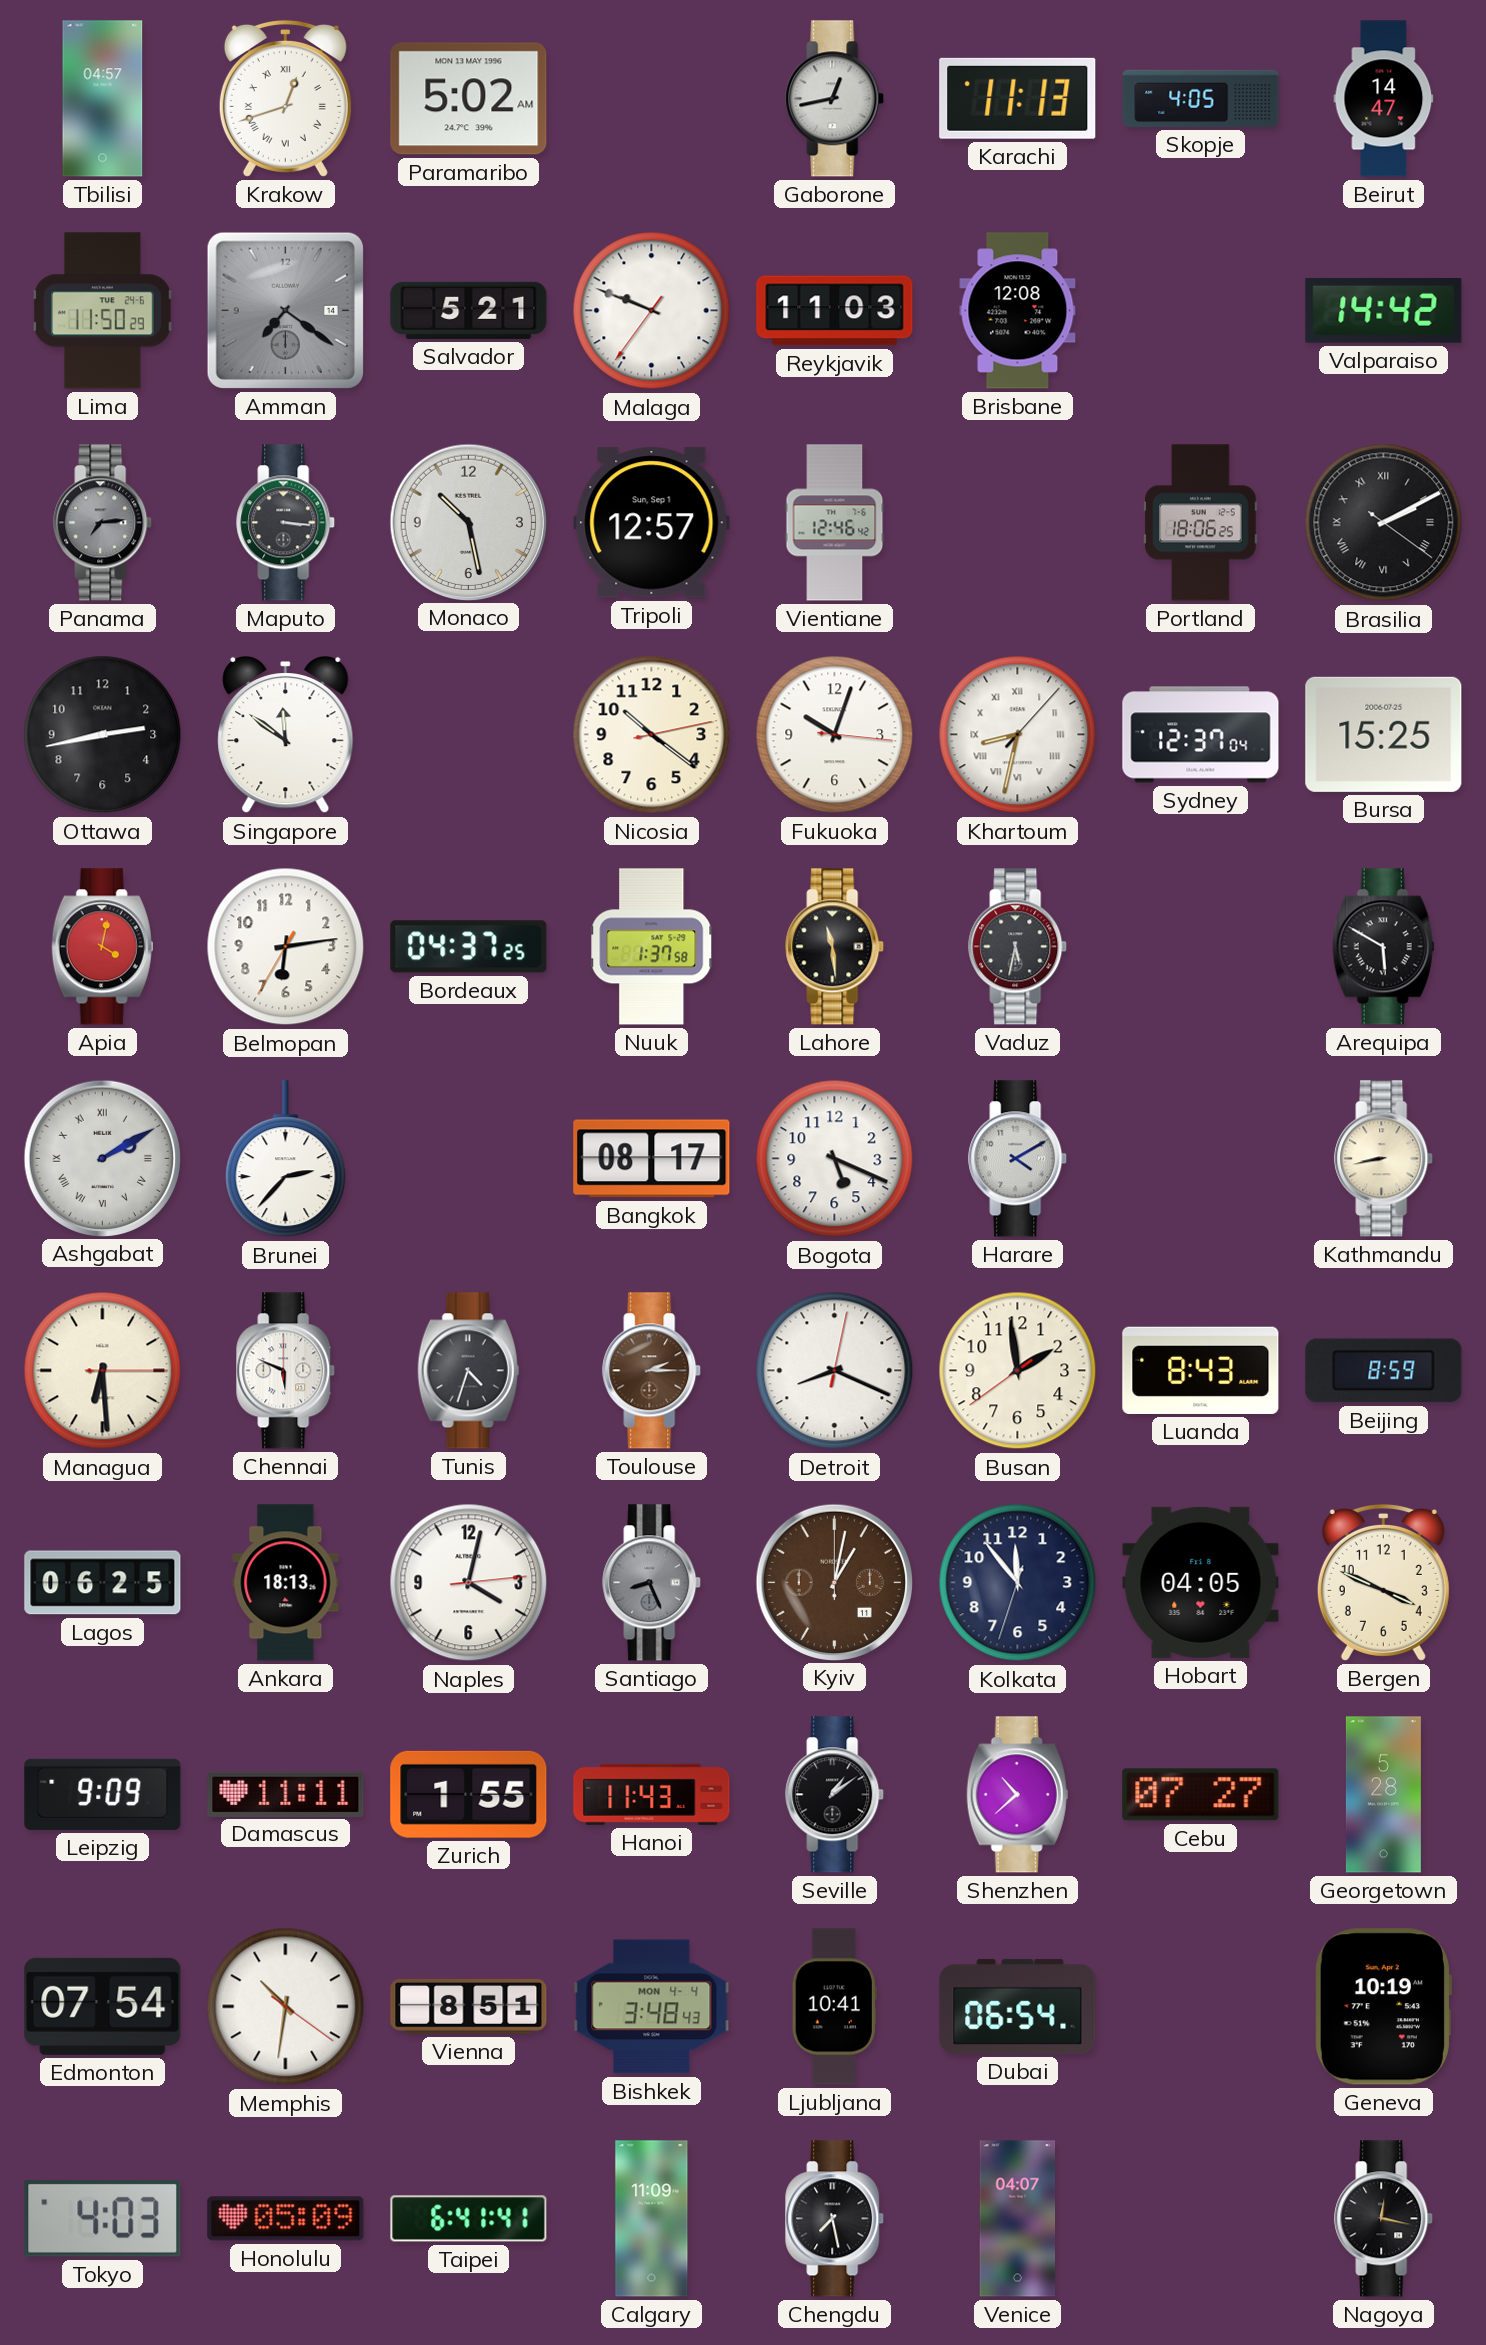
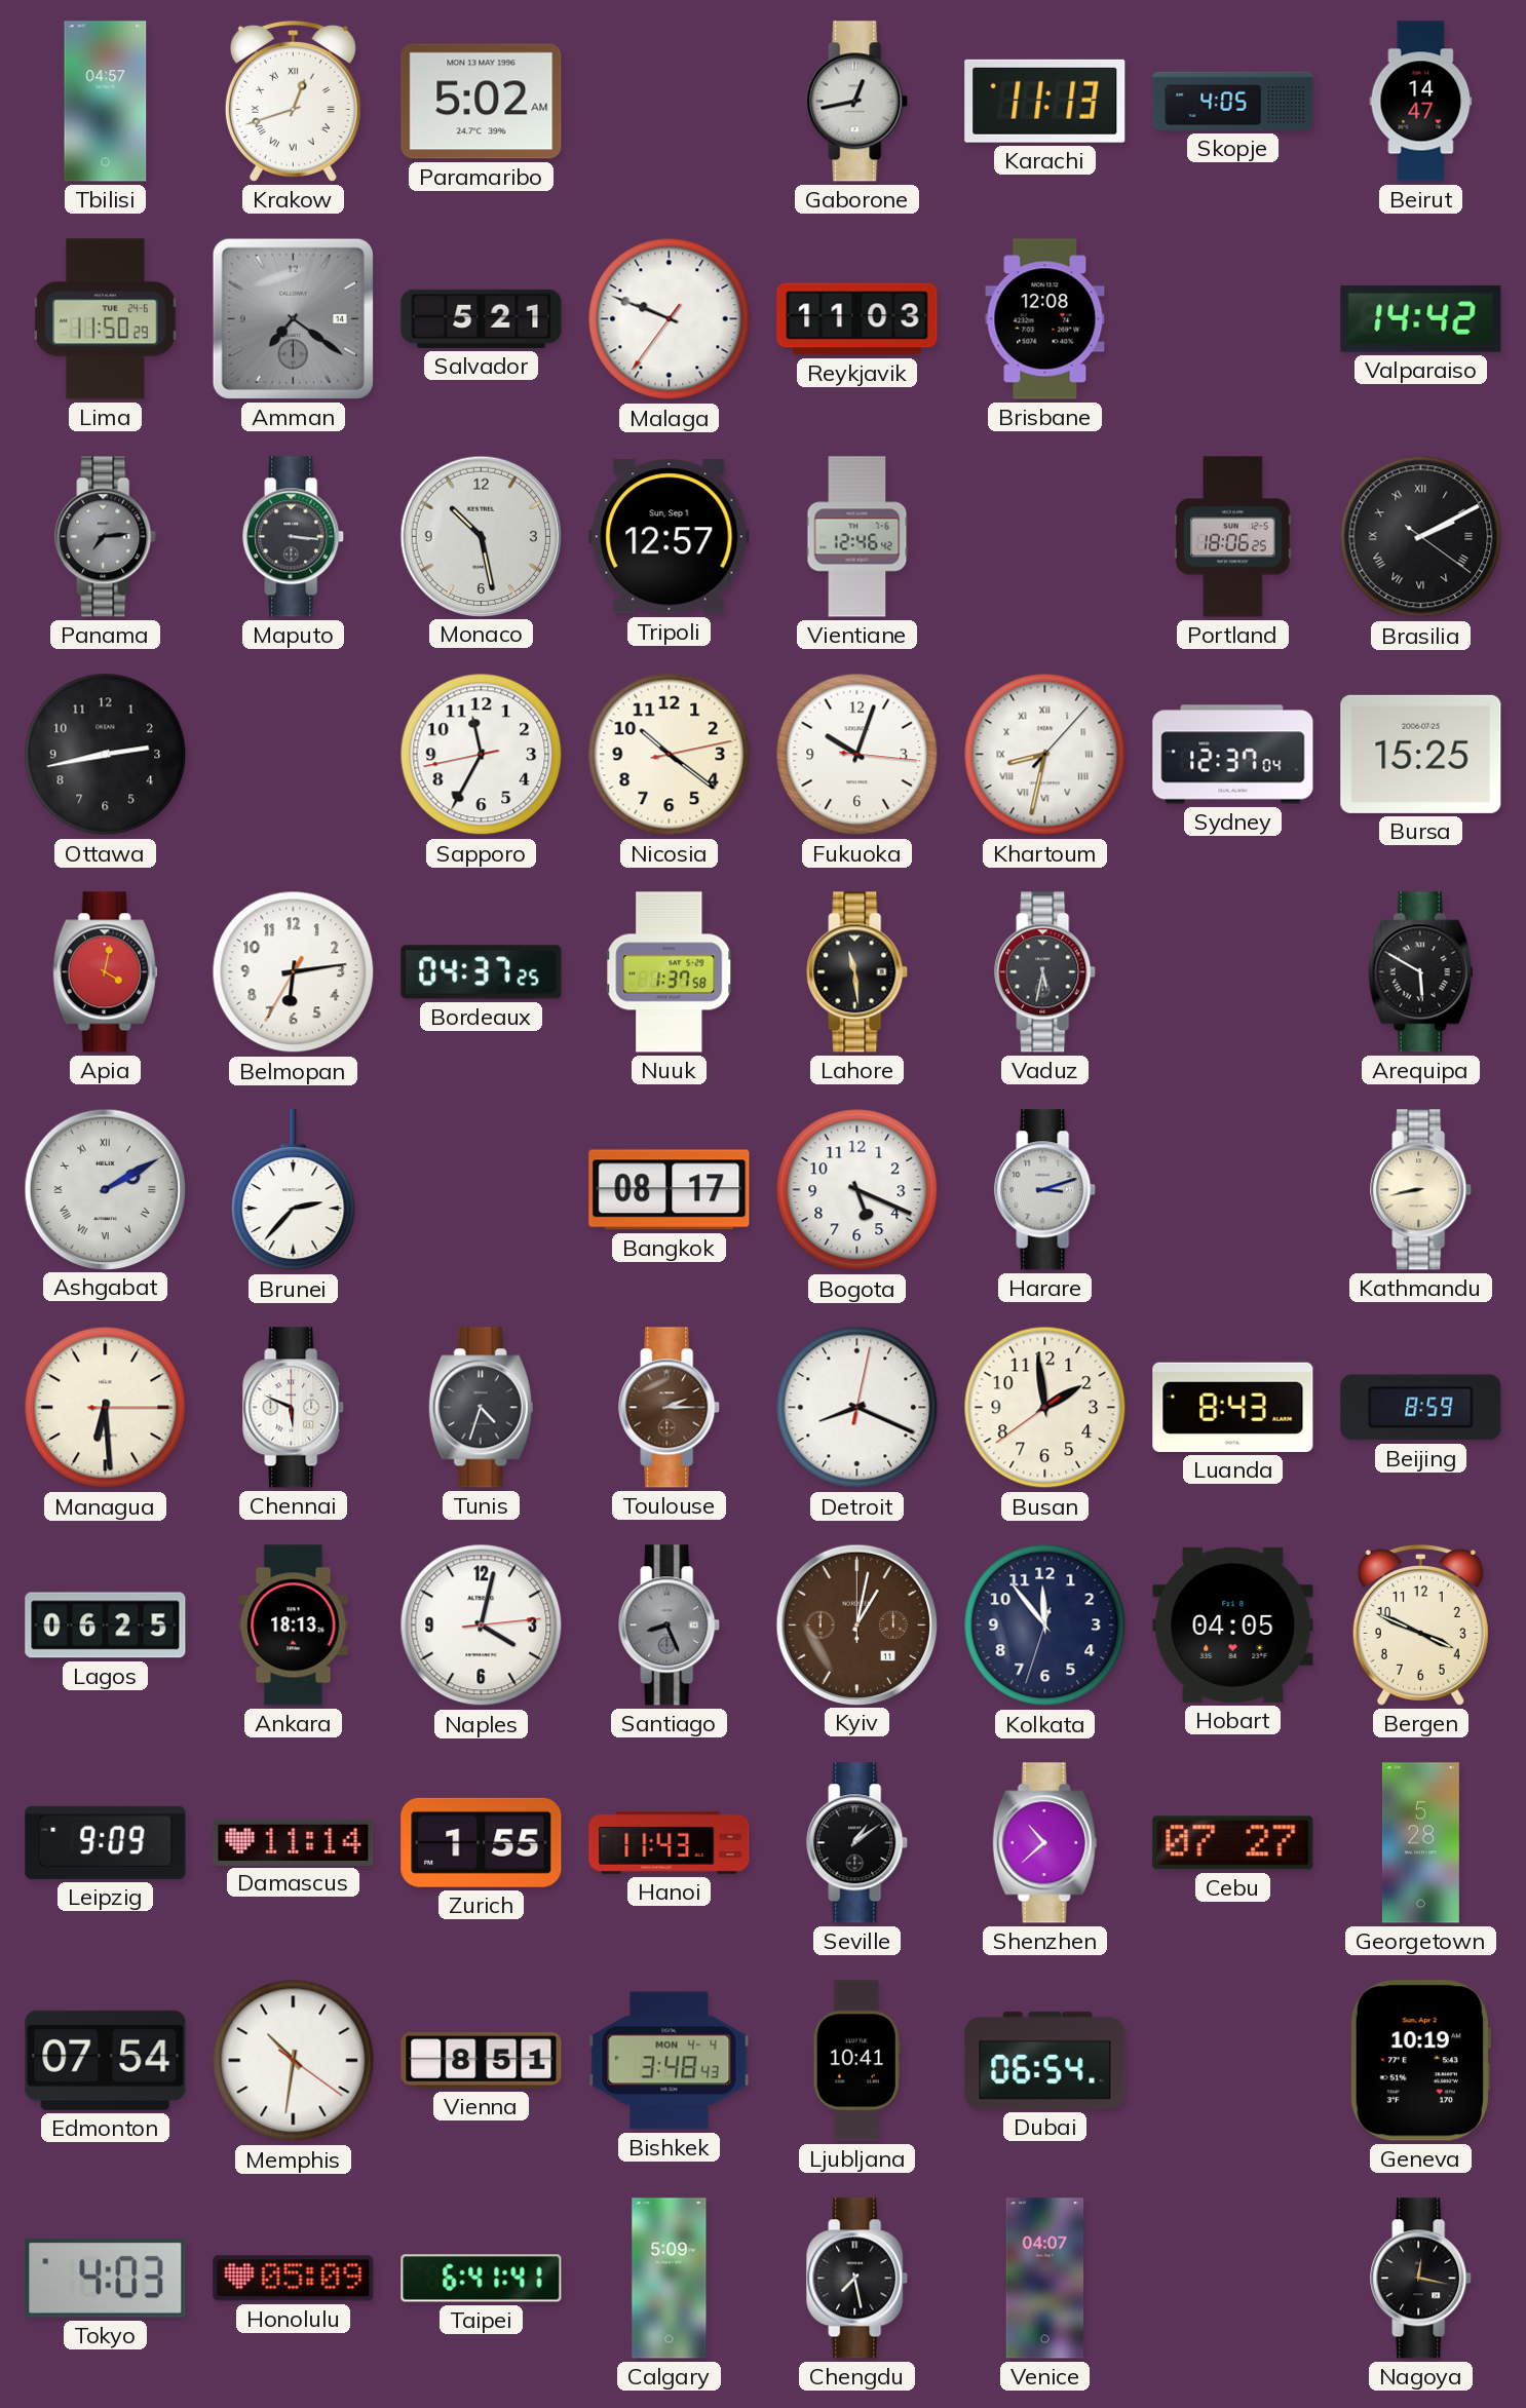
Singapore: 11:51 -> none (286, 735)
Sapporo: none -> 11:34 (482, 755)
Harare: 4:10 -> 3:12 (1045, 1190)
Damascus: 11:11 -> 11:14 (294, 1842)
Calgary: 11:09 -> 5:09 (670, 2279)
